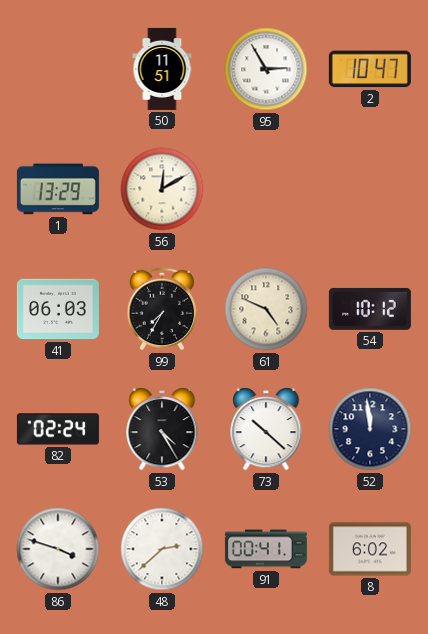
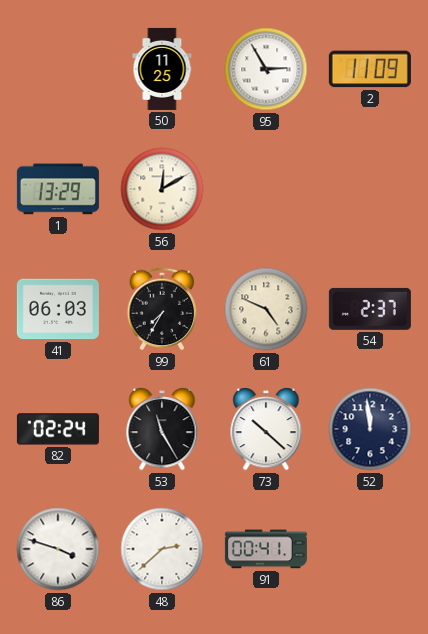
50: 11:51 -> 11:25 (162, 69)
2: 10:47 -> 11:09 (370, 69)
54: 10:12 -> 2:37 (370, 309)
53: 4:25 -> 11:25 (162, 430)
8: 6:02 -> none (370, 549)
